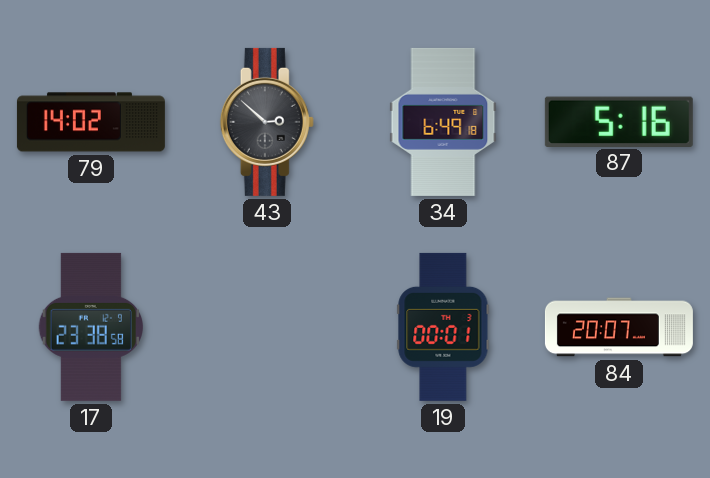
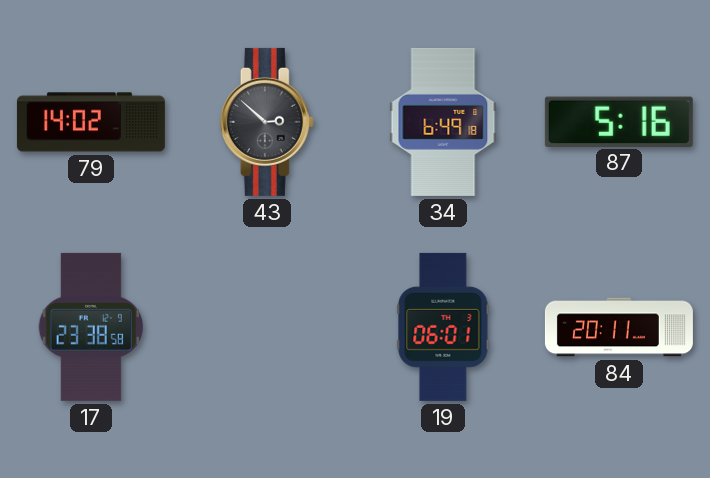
19: 00:01 -> 06:01 (443, 327)
84: 20:07 -> 20:11 (619, 327)
